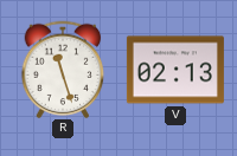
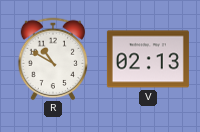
R: 11:27 -> 10:50 (53, 59)
